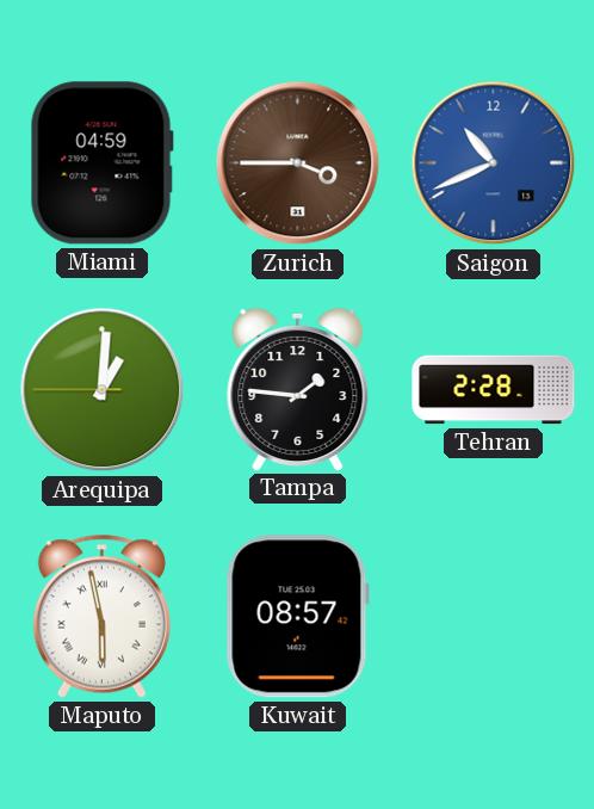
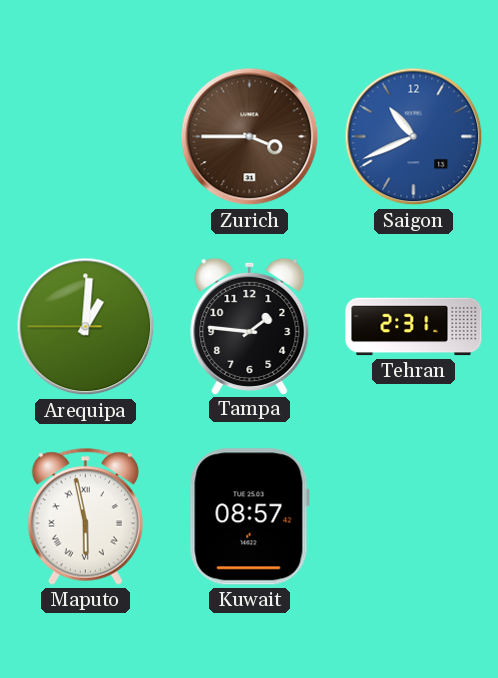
Miami: 04:59 -> none (101, 163)
Tehran: 2:28 -> 2:31 (414, 327)
